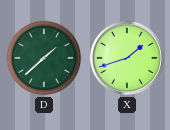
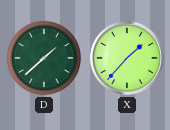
X: 1:42 -> 1:37 (127, 58)
